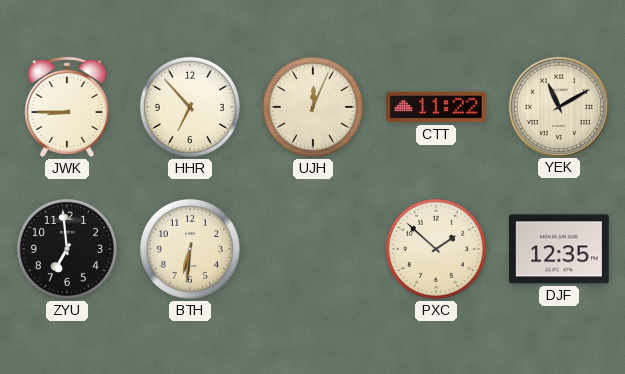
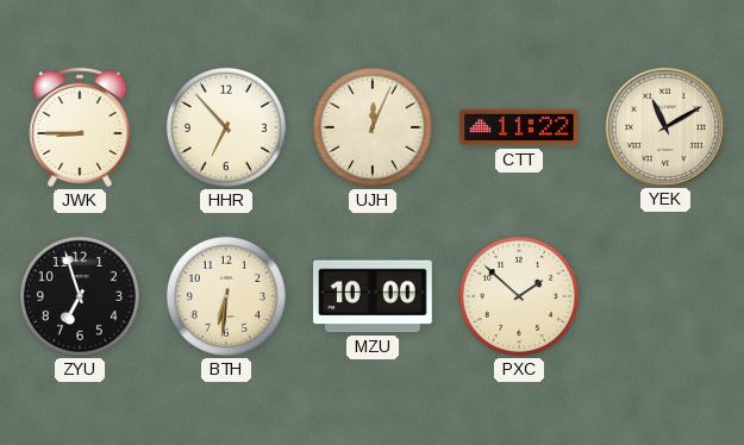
ZYU: 6:59 -> 6:57 (80, 296)
MZU: none -> 10:00 (374, 296)
DJF: 12:35 -> none (560, 249)
